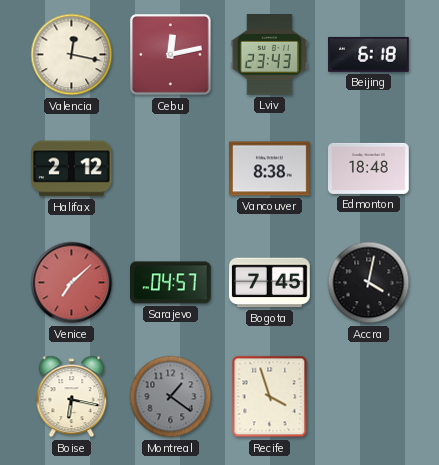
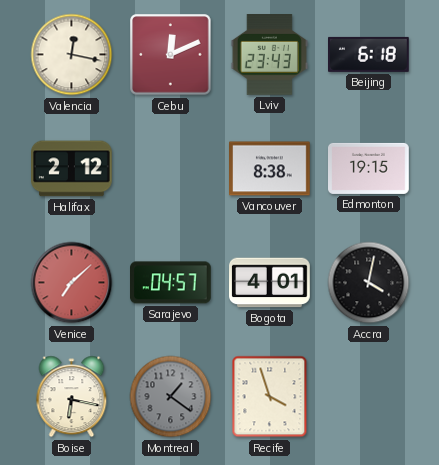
Cebu: 12:13 -> 12:11 (171, 55)
Edmonton: 18:48 -> 19:15 (369, 168)
Bogota: 7:45 -> 4:01 (270, 283)
